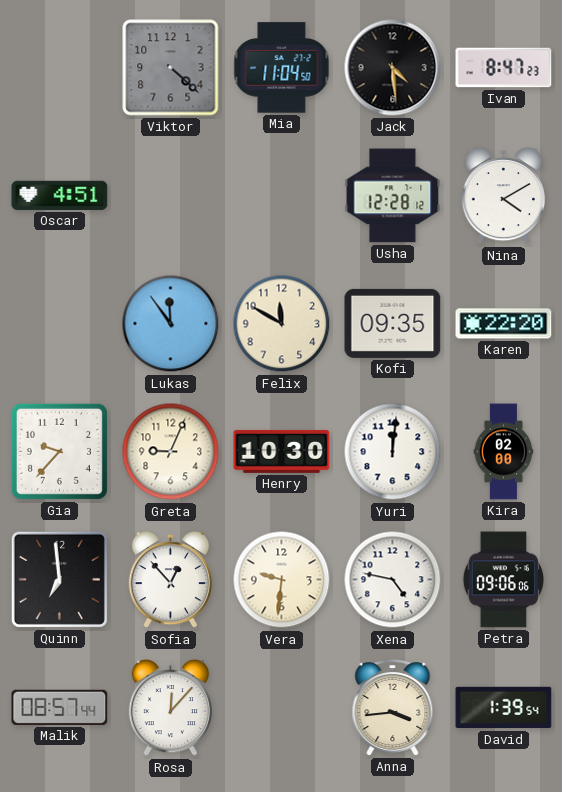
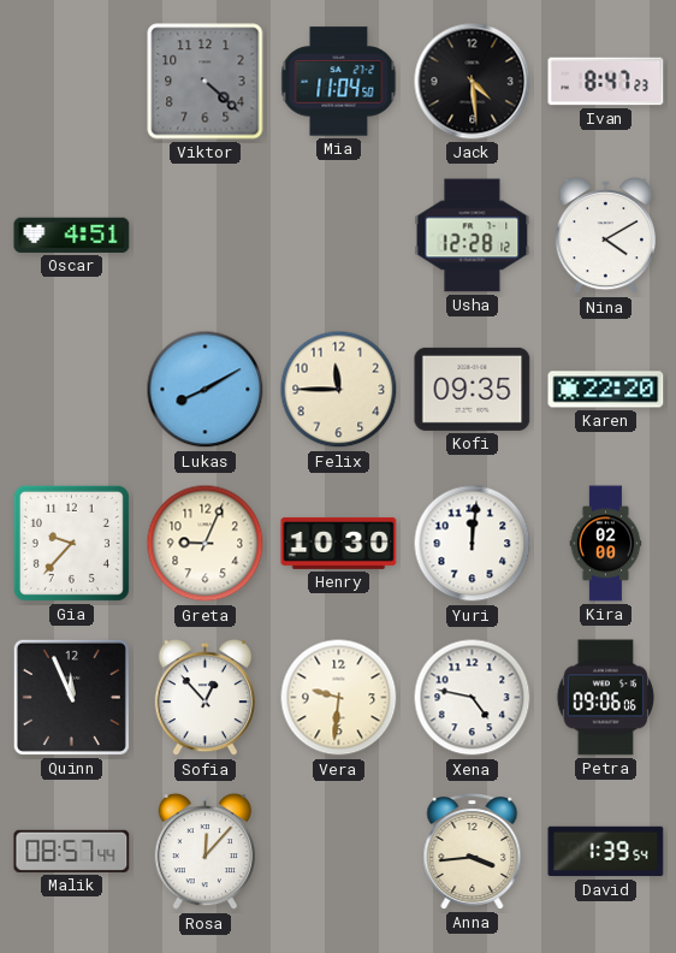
Lukas: 11:54 -> 8:10 (206, 390)
Felix: 11:50 -> 11:45 (339, 390)
Quinn: 6:59 -> 11:56 (71, 697)
